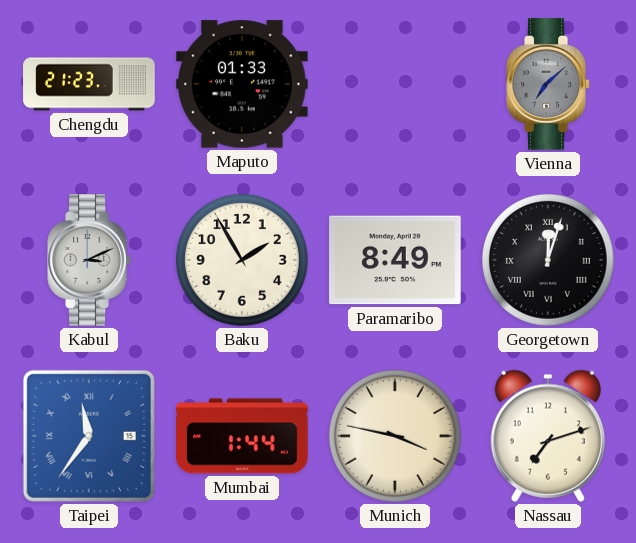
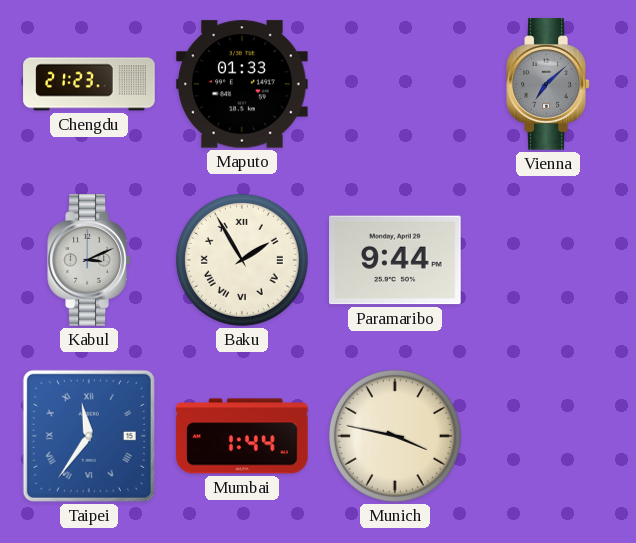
Baku numerals: Arabic -> Roman (242, 260)
Paramaribo: 8:49 -> 9:44 (395, 260)
Georgetown: 12:03 -> none (548, 260)
Nassau: 7:12 -> none (548, 436)
